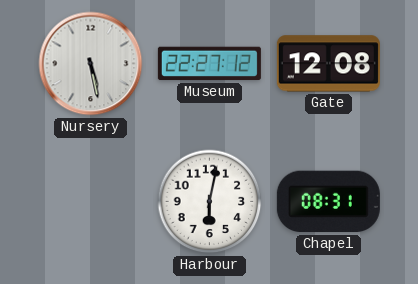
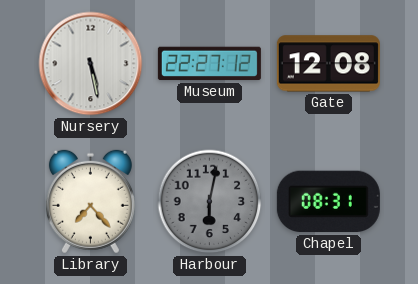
Library: none -> 7:23 (90, 202)
Harbour dial: white -> grey (210, 202)
